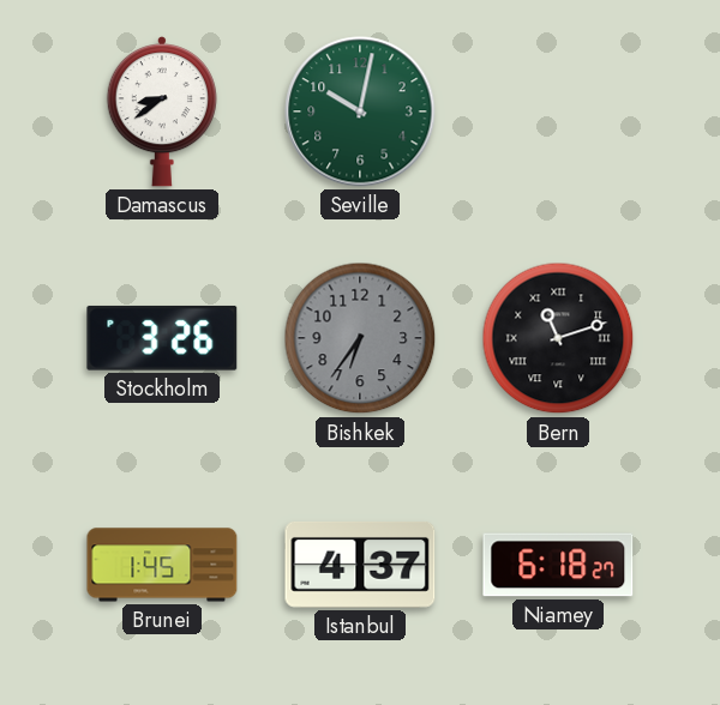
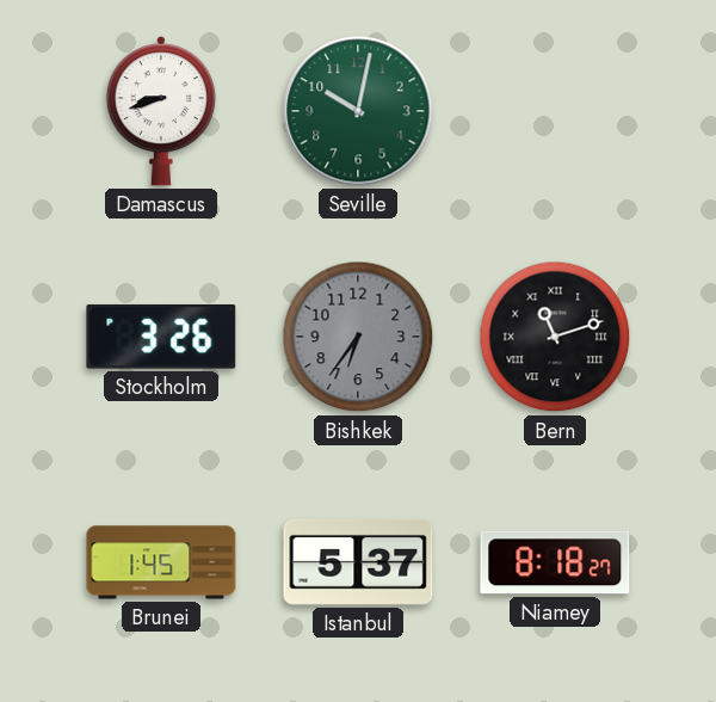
Damascus: 8:39 -> 8:42 (161, 112)
Istanbul: 4:37 -> 5:37 (358, 562)
Niamey: 6:18 -> 8:18 (555, 562)
